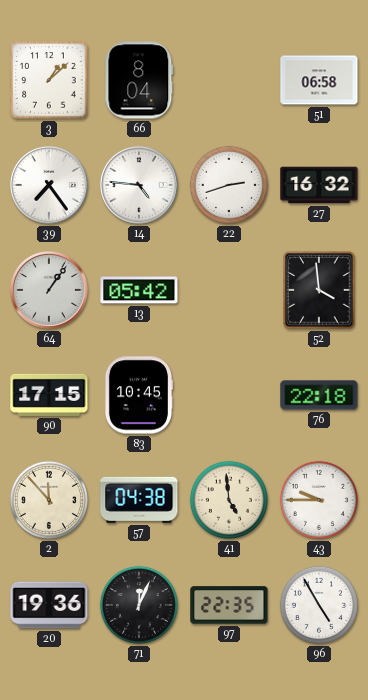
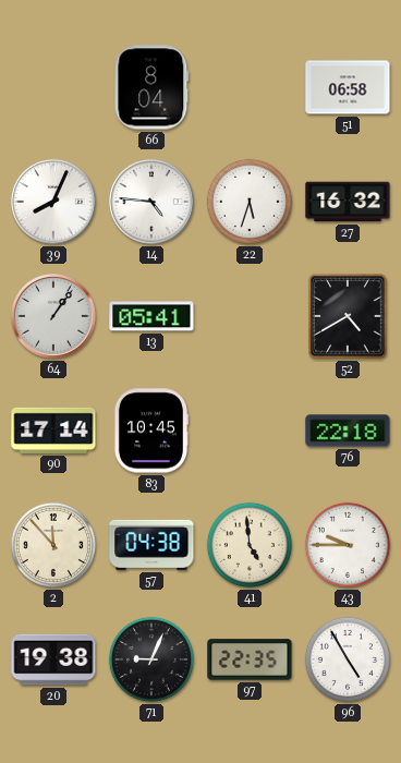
3: 1:08 -> none (49, 80)
39: 7:24 -> 8:04 (54, 203)
22: 2:42 -> 5:33 (250, 202)
13: 05:42 -> 05:41 (151, 316)
52: 3:59 -> 4:40 (348, 316)
90: 17:15 -> 17:14 (53, 431)
20: 19:36 -> 19:38 (53, 659)
71: 12:04 -> 9:04 (151, 659)
